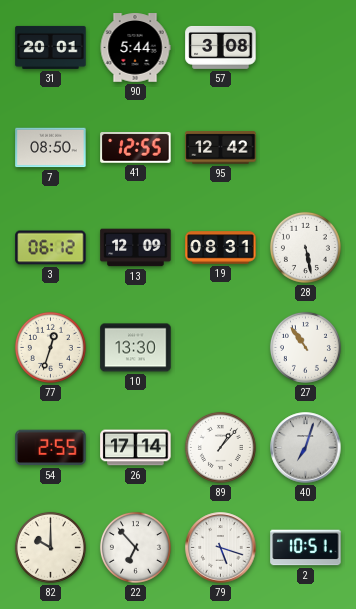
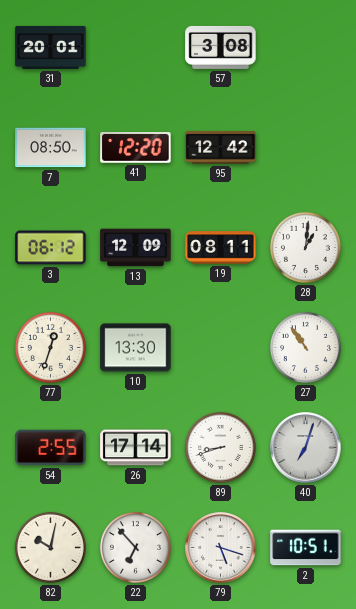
90: 5:44 -> none (135, 48)
41: 12:55 -> 12:20 (136, 148)
19: 08:31 -> 08:11 (221, 248)
28: 5:28 -> 1:01 (305, 247)
89: 1:07 -> 8:42 (220, 447)
82: 10:00 -> 10:02 (50, 547)
